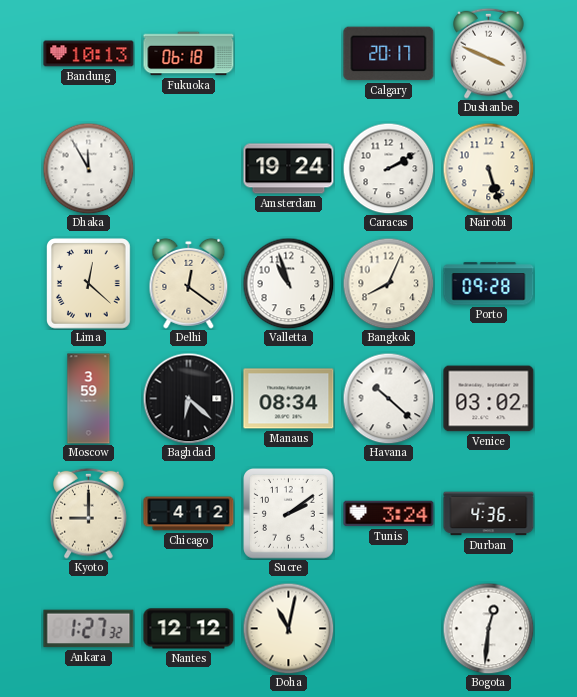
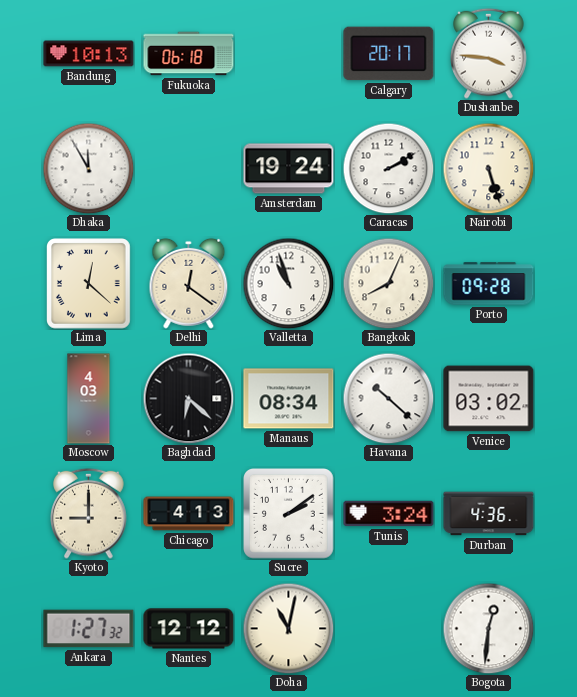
Dushanbe: 3:49 -> 3:46 (489, 53)
Moscow: 3:59 -> 4:03 (89, 399)
Chicago: 4:12 -> 4:13 (189, 514)
